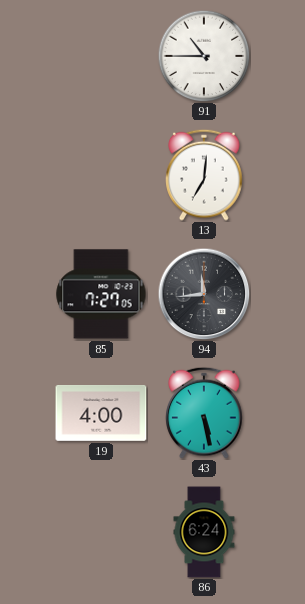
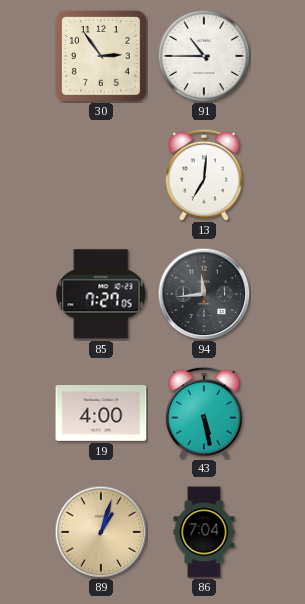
30: none -> 2:54 (101, 56)
89: none -> 1:03 (101, 532)
86: 6:24 -> 7:04 (204, 532)
